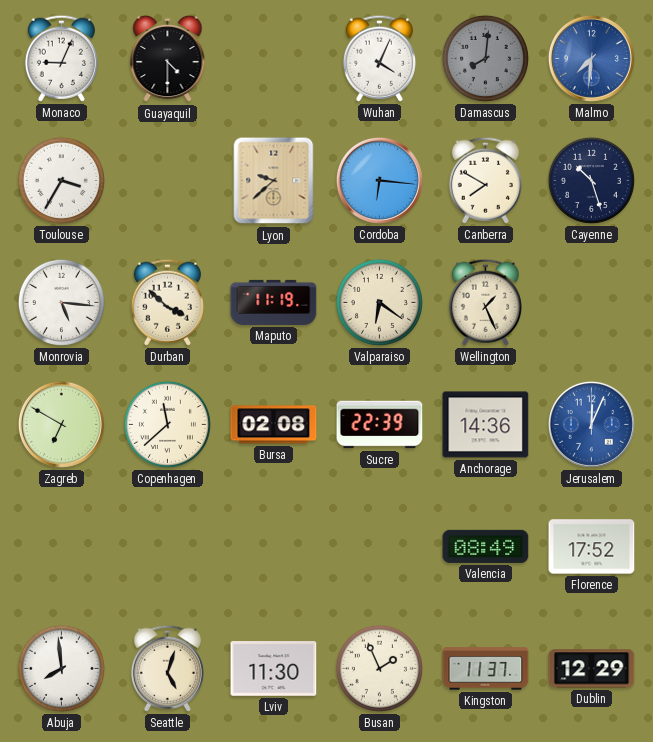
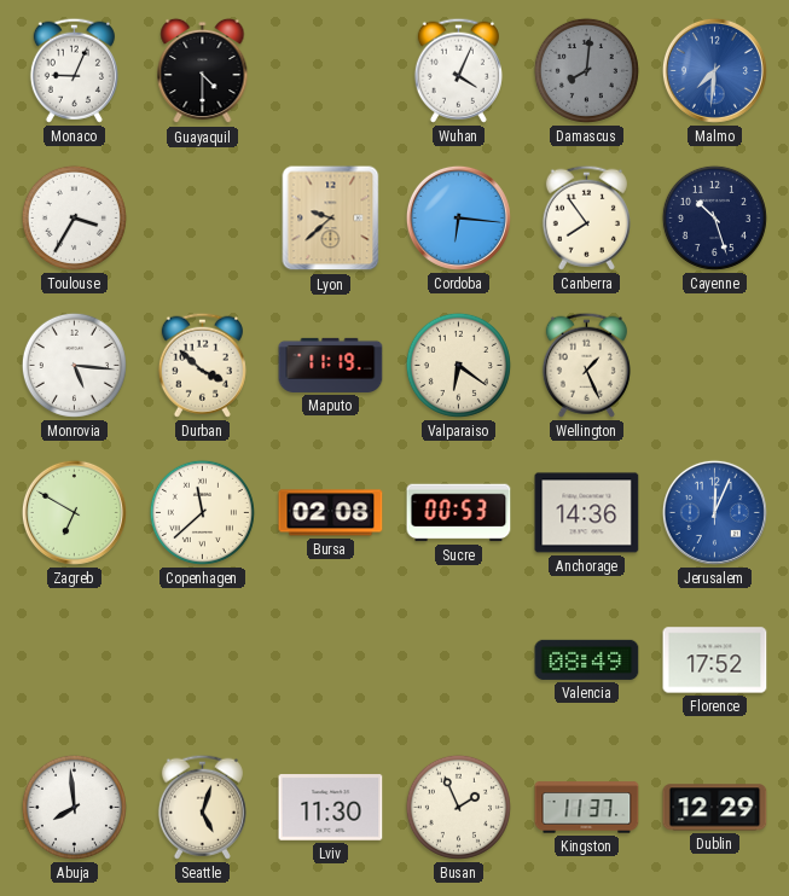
Canberra: 7:50 -> 7:54 (586, 217)
Sucre: 22:39 -> 00:53 (459, 513)
